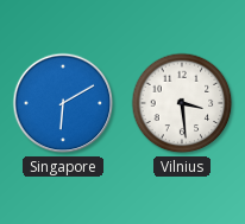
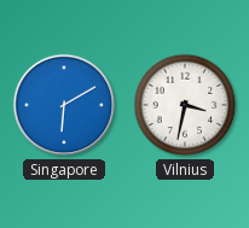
Vilnius: 3:29 -> 3:32 (185, 105)
